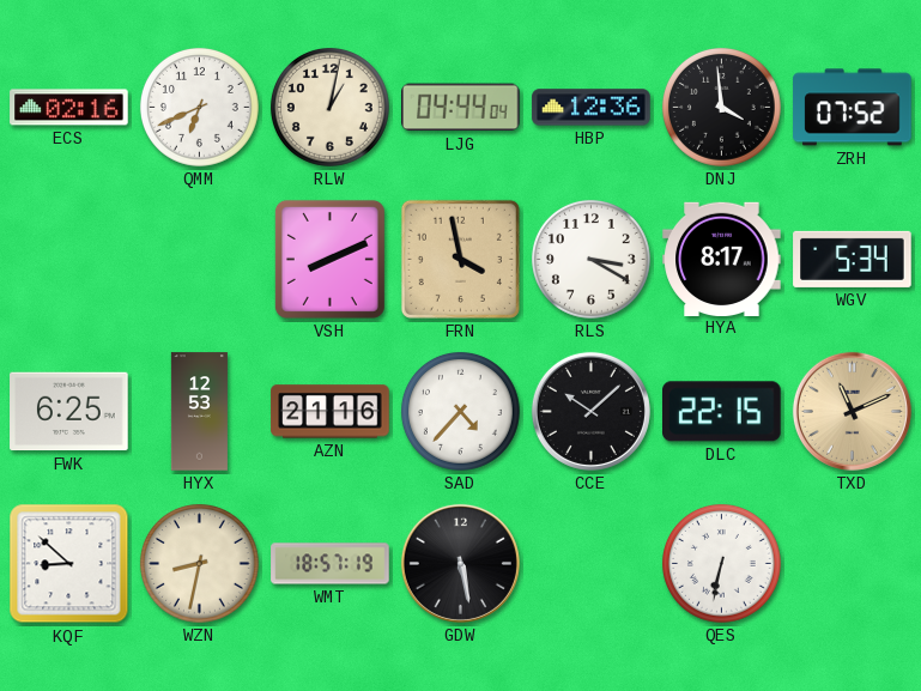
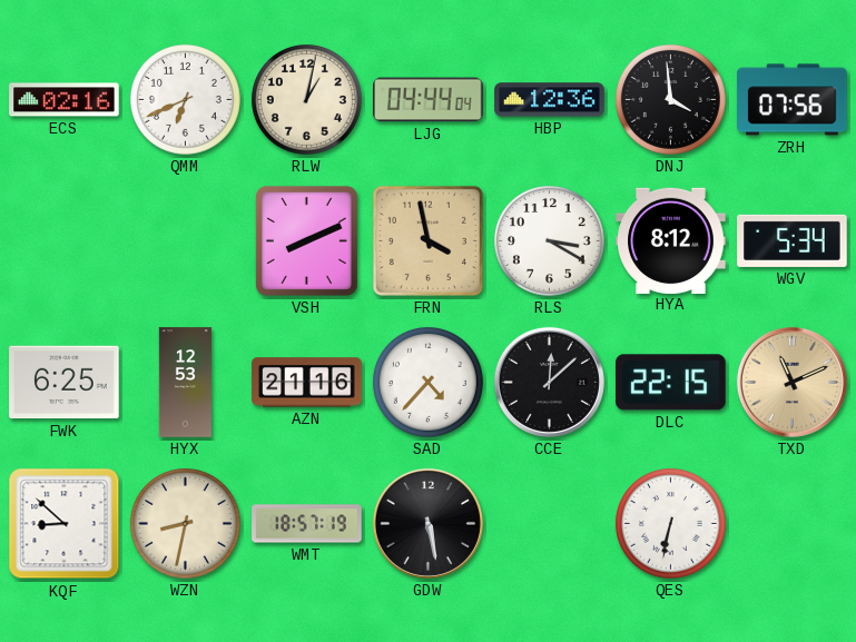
ZRH: 07:52 -> 07:56 (793, 100)
HYA: 8:17 -> 8:12 (671, 240)
CCE: 10:08 -> 12:08 (549, 382)
